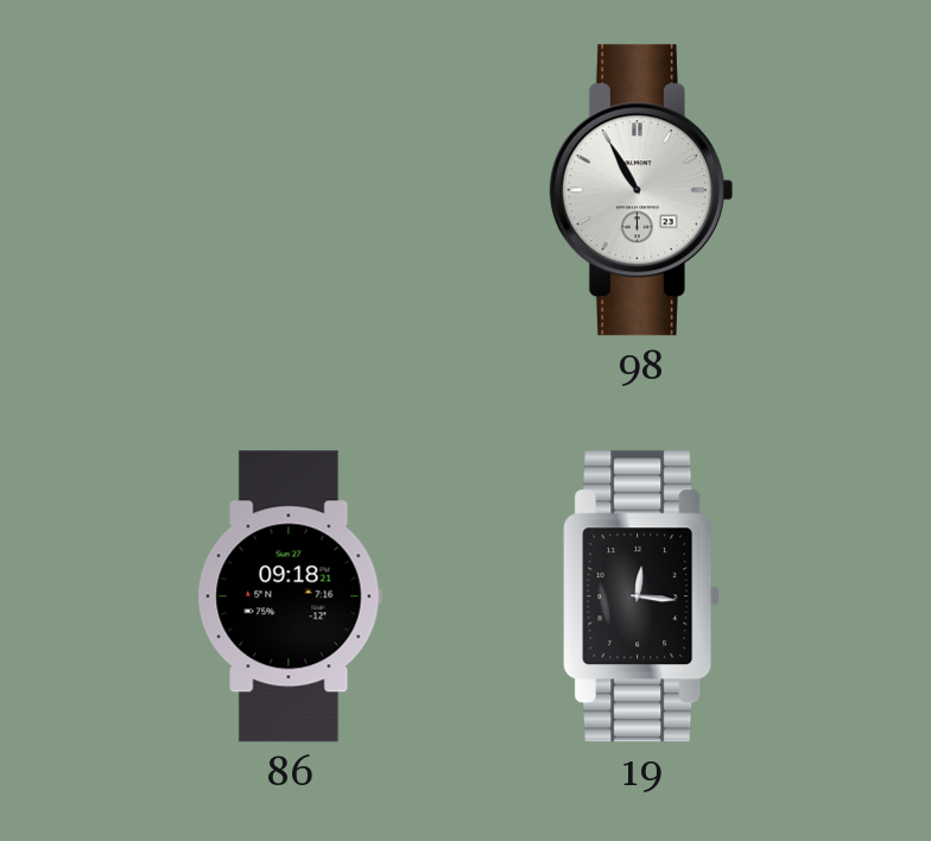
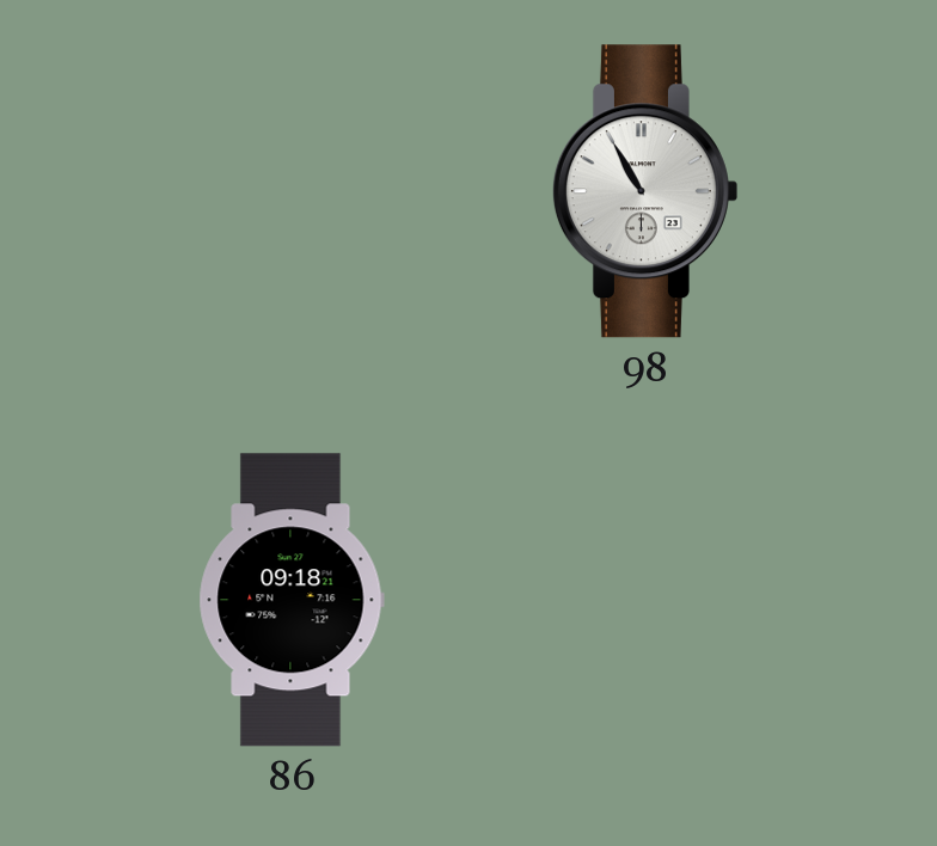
19: 12:16 -> none (641, 596)
